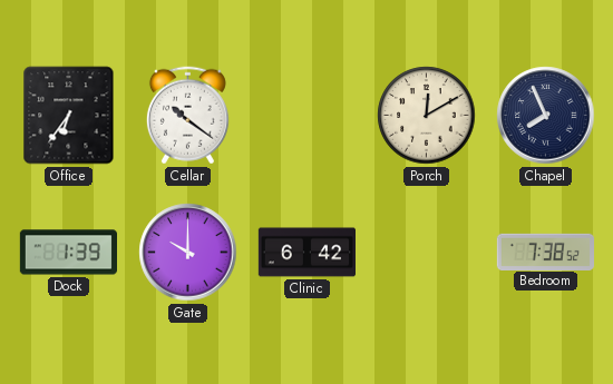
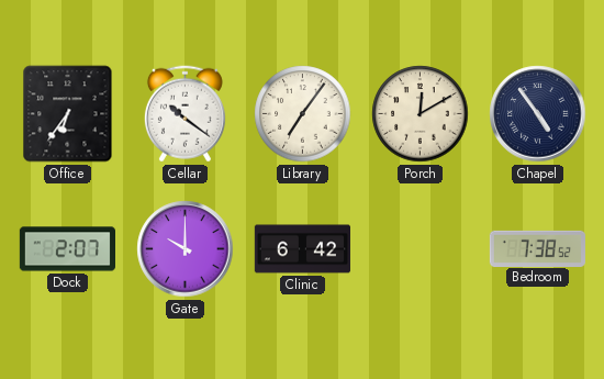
Library: none -> 7:06 (303, 114)
Chapel: 7:56 -> 4:54 (538, 114)
Dock: 1:39 -> 2:07 (67, 249)
